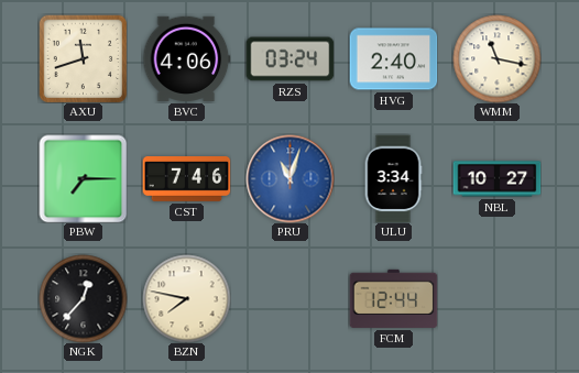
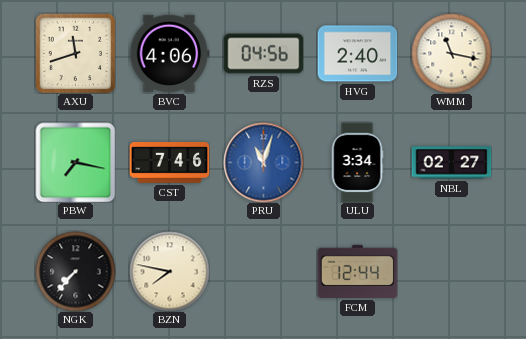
RZS: 03:24 -> 04:56 (263, 54)
PBW: 7:15 -> 7:17 (75, 162)
NBL: 10:27 -> 02:27 (451, 163)
NGK: 12:37 -> 7:37 (75, 271)
